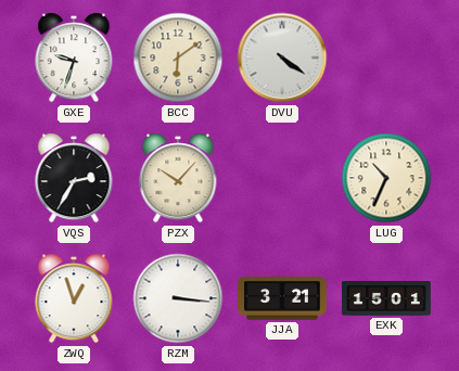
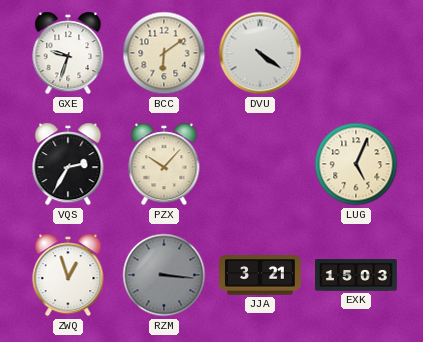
LUG: 10:34 -> 5:04 (356, 164)
RZM dial: white -> grey (164, 275)
EXK: 15:01 -> 15:03 (356, 275)
